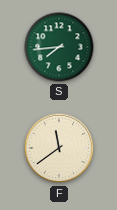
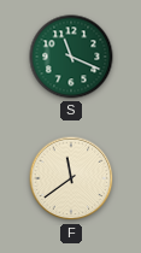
S: 7:44 -> 11:19 (71, 57)
